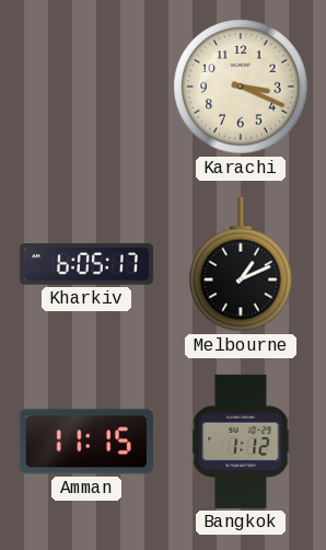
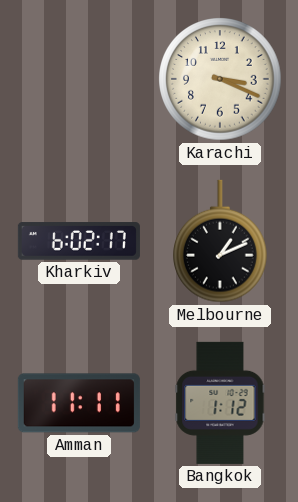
Kharkiv: 6:05 -> 6:02 (79, 241)
Amman: 11:15 -> 11:11 (79, 403)
